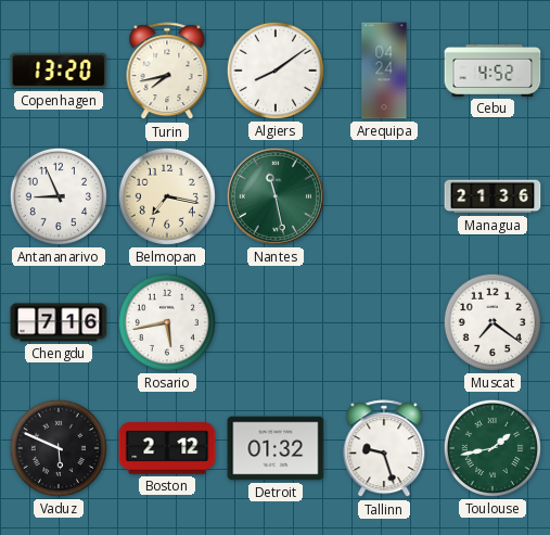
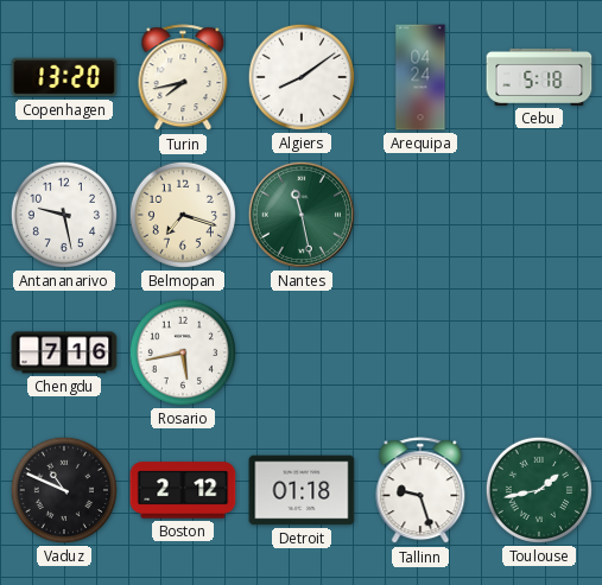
Cebu: 4:52 -> 5:18 (539, 77)
Antananarivo: 8:56 -> 9:28 (64, 215)
Belmopan: 7:17 -> 7:18 (183, 215)
Managua: 21:36 -> none (493, 196)
Muscat: 7:21 -> none (493, 322)
Vaduz: 5:49 -> 10:49 (64, 490)
Detroit: 01:32 -> 01:18 (302, 490)
